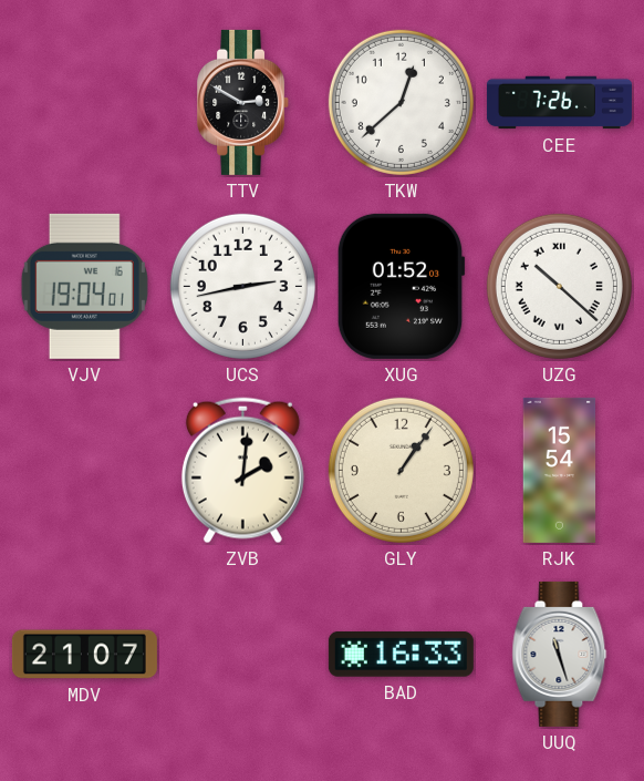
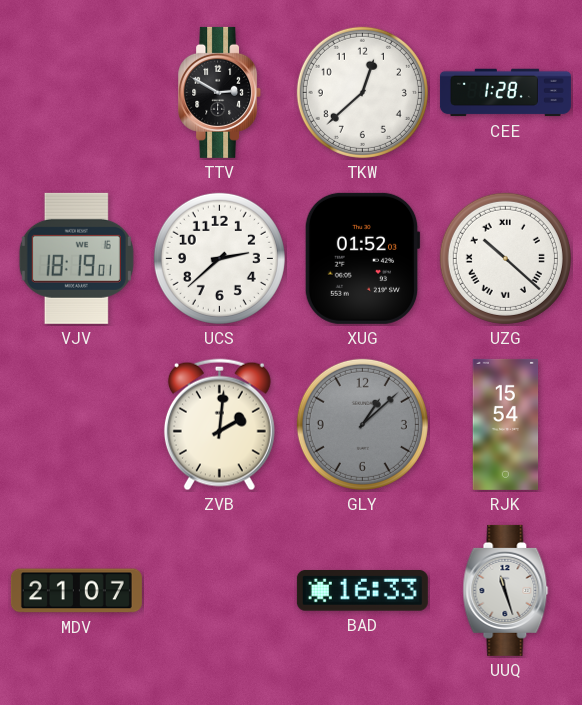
CEE: 7:26 -> 1:28 (505, 93)
VJV: 19:04 -> 18:19 (76, 258)
UCS: 2:43 -> 2:38 (219, 258)
GLY: 1:06 -> 1:08 (362, 424)
GLY dial: cream -> grey (362, 424)
